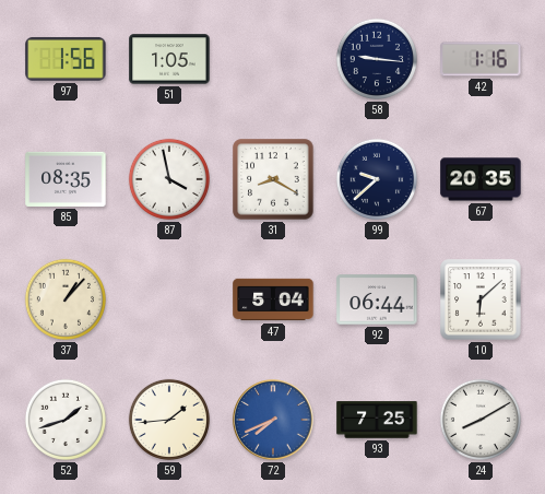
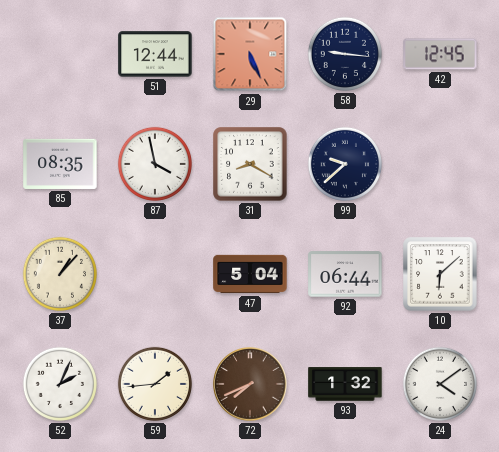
97: 1:56 -> none (66, 59)
51: 1:05 -> 12:44 (155, 54)
29: none -> 5:26 (250, 54)
42: 1:16 -> 12:45 (440, 54)
67: 20:35 -> none (481, 179)
52: 1:42 -> 2:04 (60, 384)
72 dial: blue -> brown (250, 384)
93: 7:25 -> 1:32 (345, 384)
24: 8:10 -> 4:09 (440, 384)
